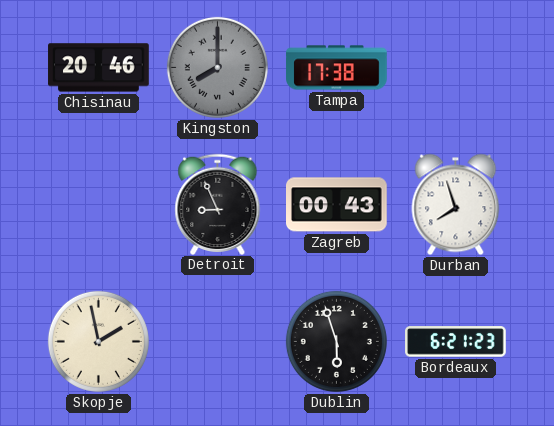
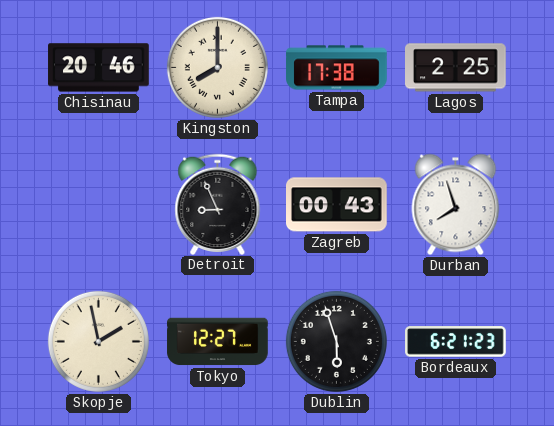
Kingston dial: grey -> cream (217, 67)
Lagos: none -> 2:25 (456, 68)
Tokyo: none -> 12:27 (218, 342)
